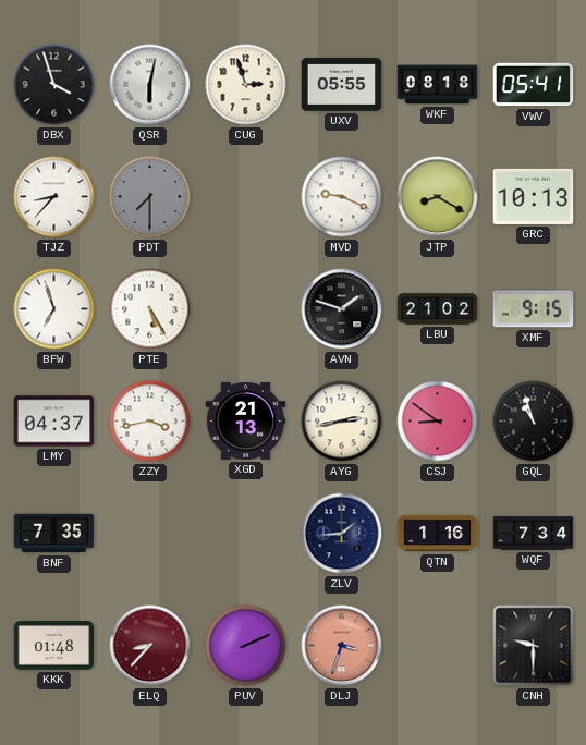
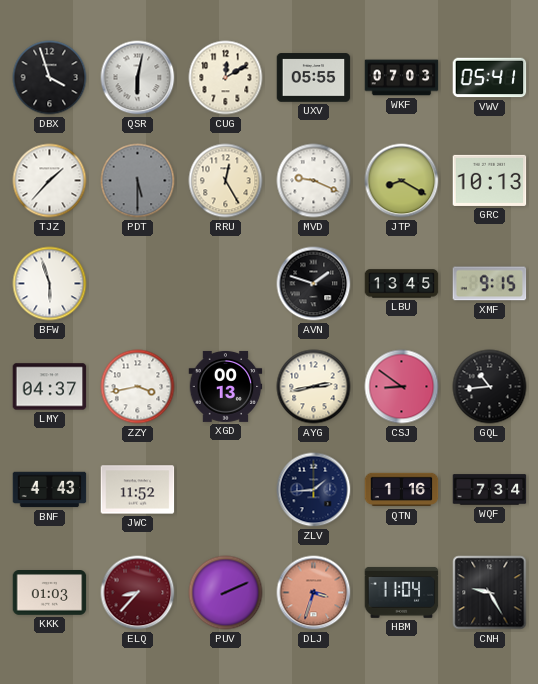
CUG: 2:57 -> 12:10 (226, 78)
WKF: 08:18 -> 07:03 (402, 78)
TJZ: 8:37 -> 1:37 (50, 181)
PDT: 7:30 -> 5:30 (138, 181)
RRU: none -> 12:25 (226, 181)
BFW: 6:57 -> 5:57 (50, 284)
PTE: 5:25 -> none (150, 309)
LBU: 21:02 -> 13:45 (402, 284)
XGD: 21:13 -> 00:13 (226, 386)
GQL: 10:57 -> 10:44 (490, 387)
BNF: 7:35 -> 4:43 (50, 490)
JWC: none -> 11:52 (138, 490)
KKK: 01:48 -> 01:03 (50, 593)
HBM: none -> 11:04 (402, 592)
CNH: 9:30 -> 9:25 (490, 593)
